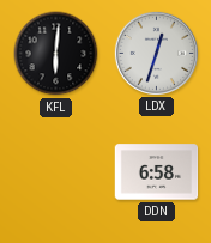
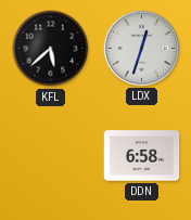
KFL: 6:01 -> 5:38 (51, 49)
